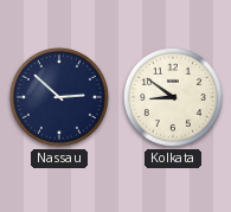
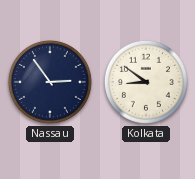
Nassau: 2:52 -> 2:54 (50, 82)
